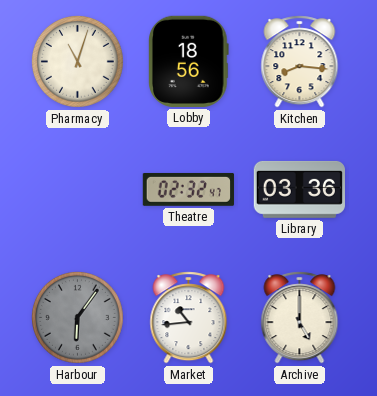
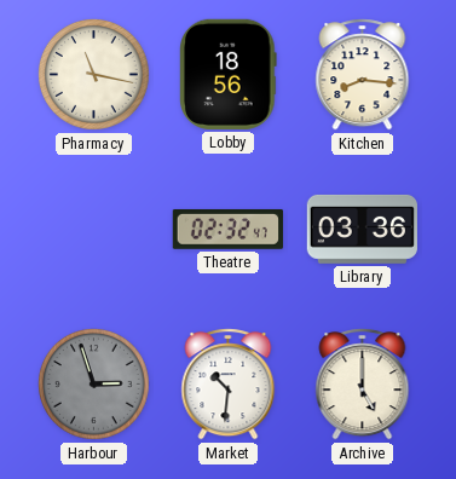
Pharmacy: 11:03 -> 11:17 (93, 74)
Harbour: 6:06 -> 2:57 (93, 383)
Market: 10:44 -> 10:31 (229, 385)
